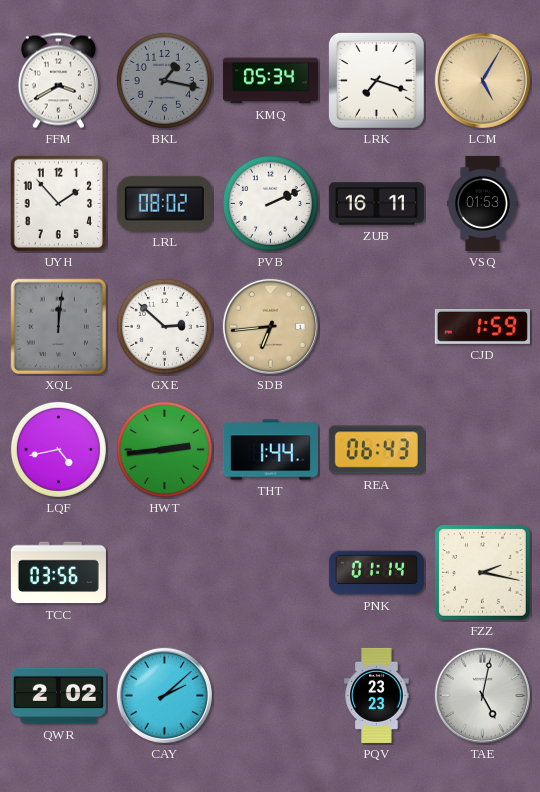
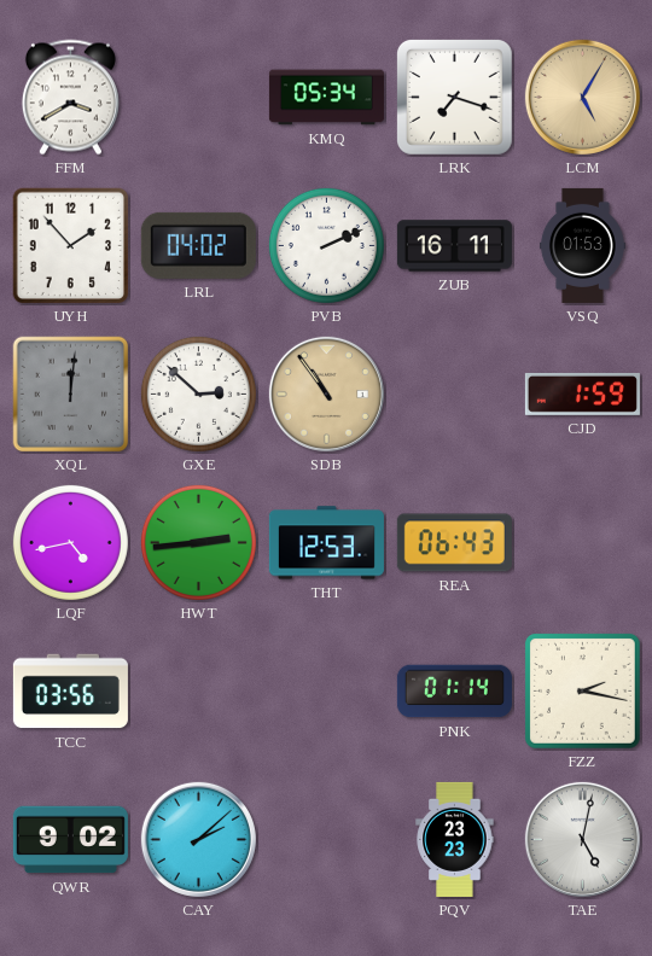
BKL: 1:17 -> none (164, 80)
LRL: 08:02 -> 04:02 (198, 245)
SDB: 6:44 -> 10:54 (326, 394)
THT: 1:44 -> 12:53 (326, 543)
QWR: 2:02 -> 9:02 (70, 840)
